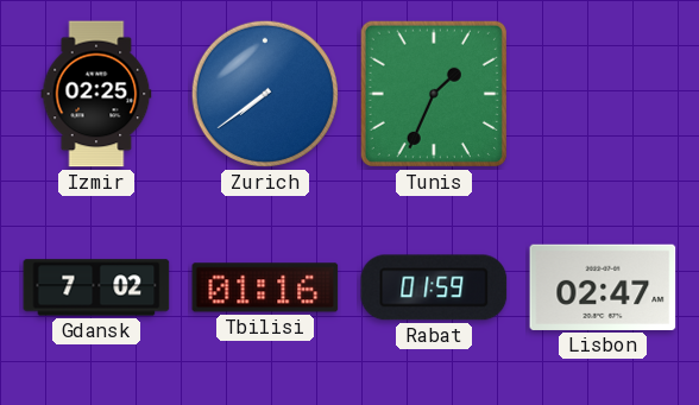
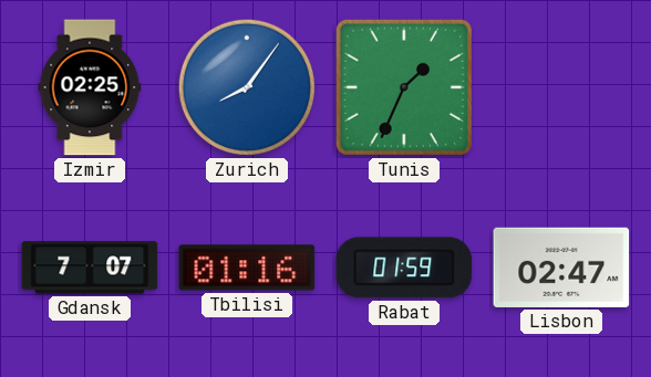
Zurich: 7:39 -> 8:06 (247, 87)
Gdansk: 7:02 -> 7:07 (90, 268)
